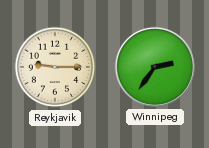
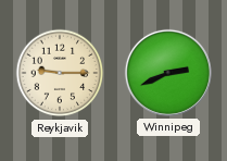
Winnipeg: 2:36 -> 2:41 (168, 73)
